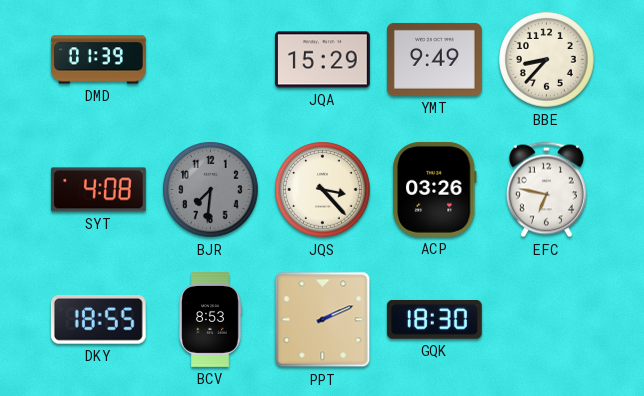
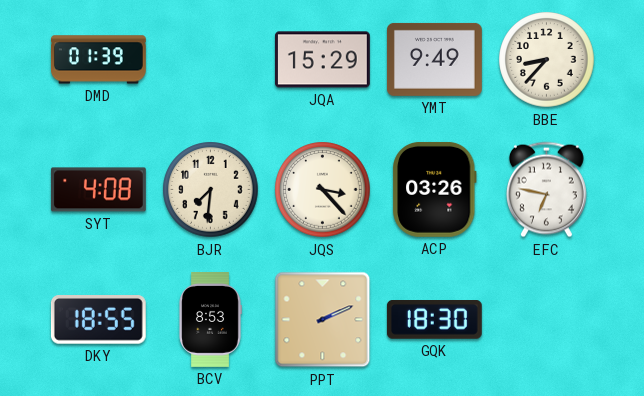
BJR dial: grey -> cream (211, 190)
